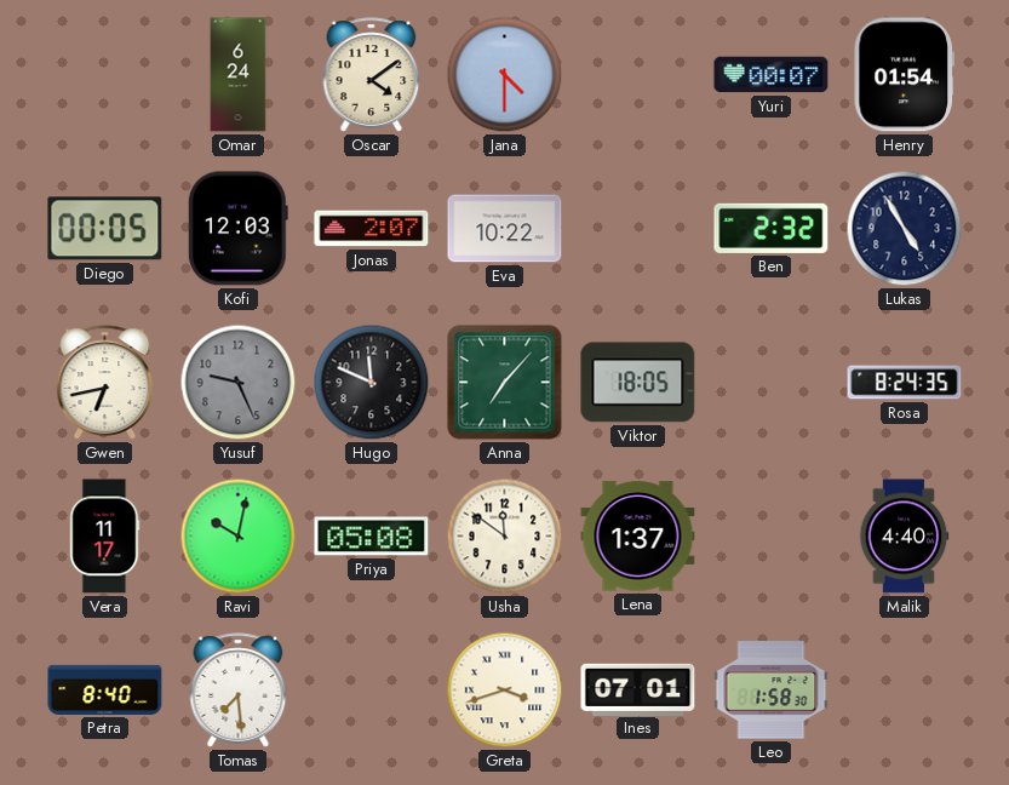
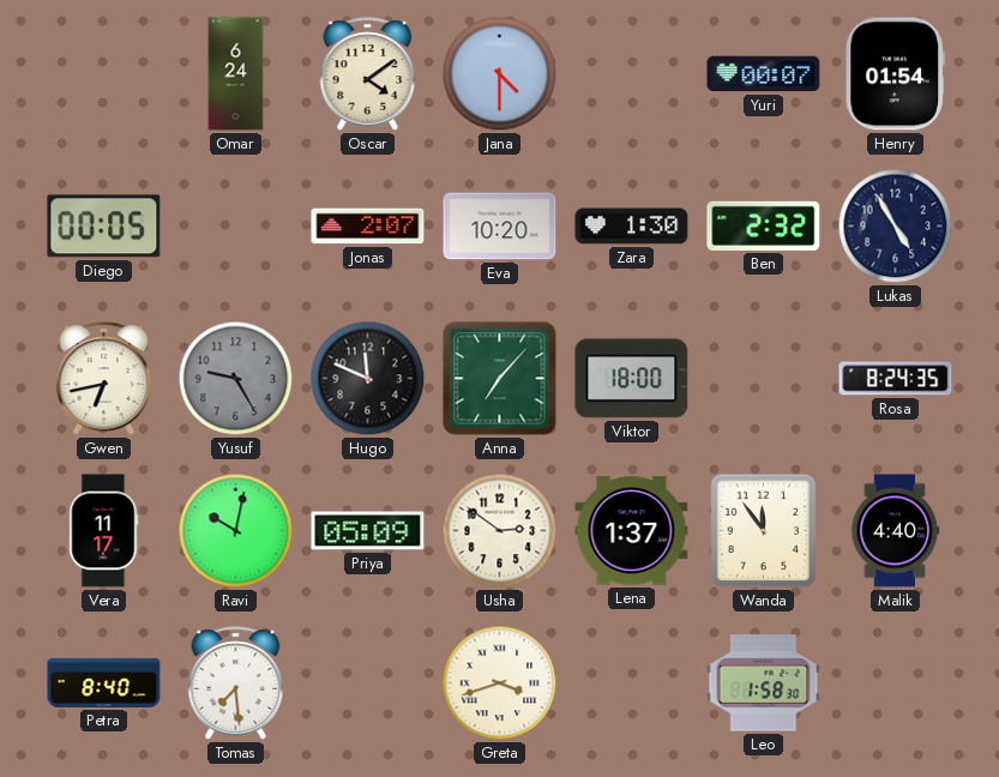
Kofi: 12:03 -> none (237, 229)
Eva: 10:22 -> 10:20 (500, 227)
Zara: none -> 1:30 (632, 227)
Yusuf: 9:26 -> 9:25 (236, 379)
Viktor: 18:05 -> 18:00 (632, 379)
Priya: 05:08 -> 05:09 (368, 531)
Usha: 11:51 -> 2:51 (500, 531)
Wanda: none -> 11:54 (764, 531)
Ines: 07:01 -> none (638, 689)
